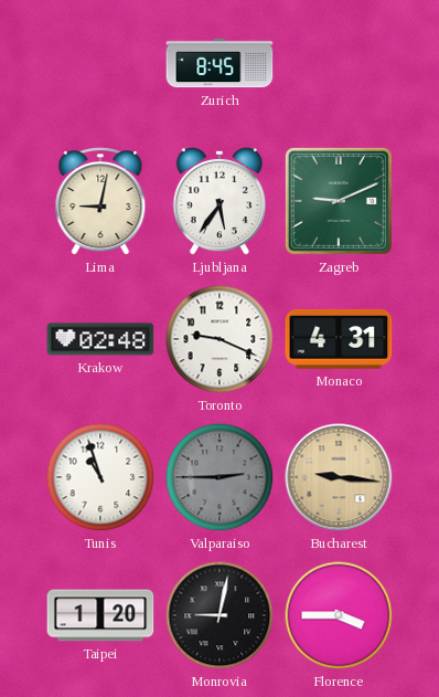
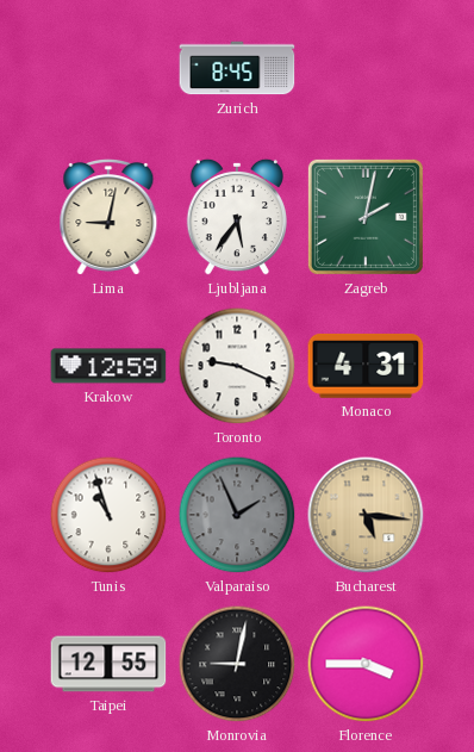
Zagreb: 9:11 -> 2:02 (366, 217)
Krakow: 02:48 -> 12:59 (108, 366)
Valparaiso: 2:45 -> 1:56 (237, 515)
Bucharest: 9:16 -> 5:16 (366, 515)
Taipei: 1:20 -> 12:55 (108, 664)
